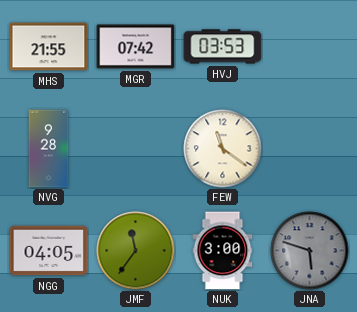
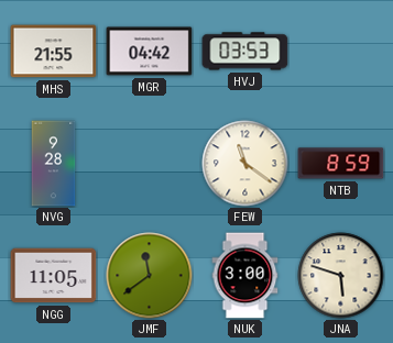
MGR: 07:42 -> 04:42 (150, 52)
NTB: none -> 8:59 (341, 164)
NGG: 04:05 -> 11:05 (54, 276)
JMF: 11:36 -> 11:39 (150, 276)
JNA dial: grey -> cream (341, 276)
